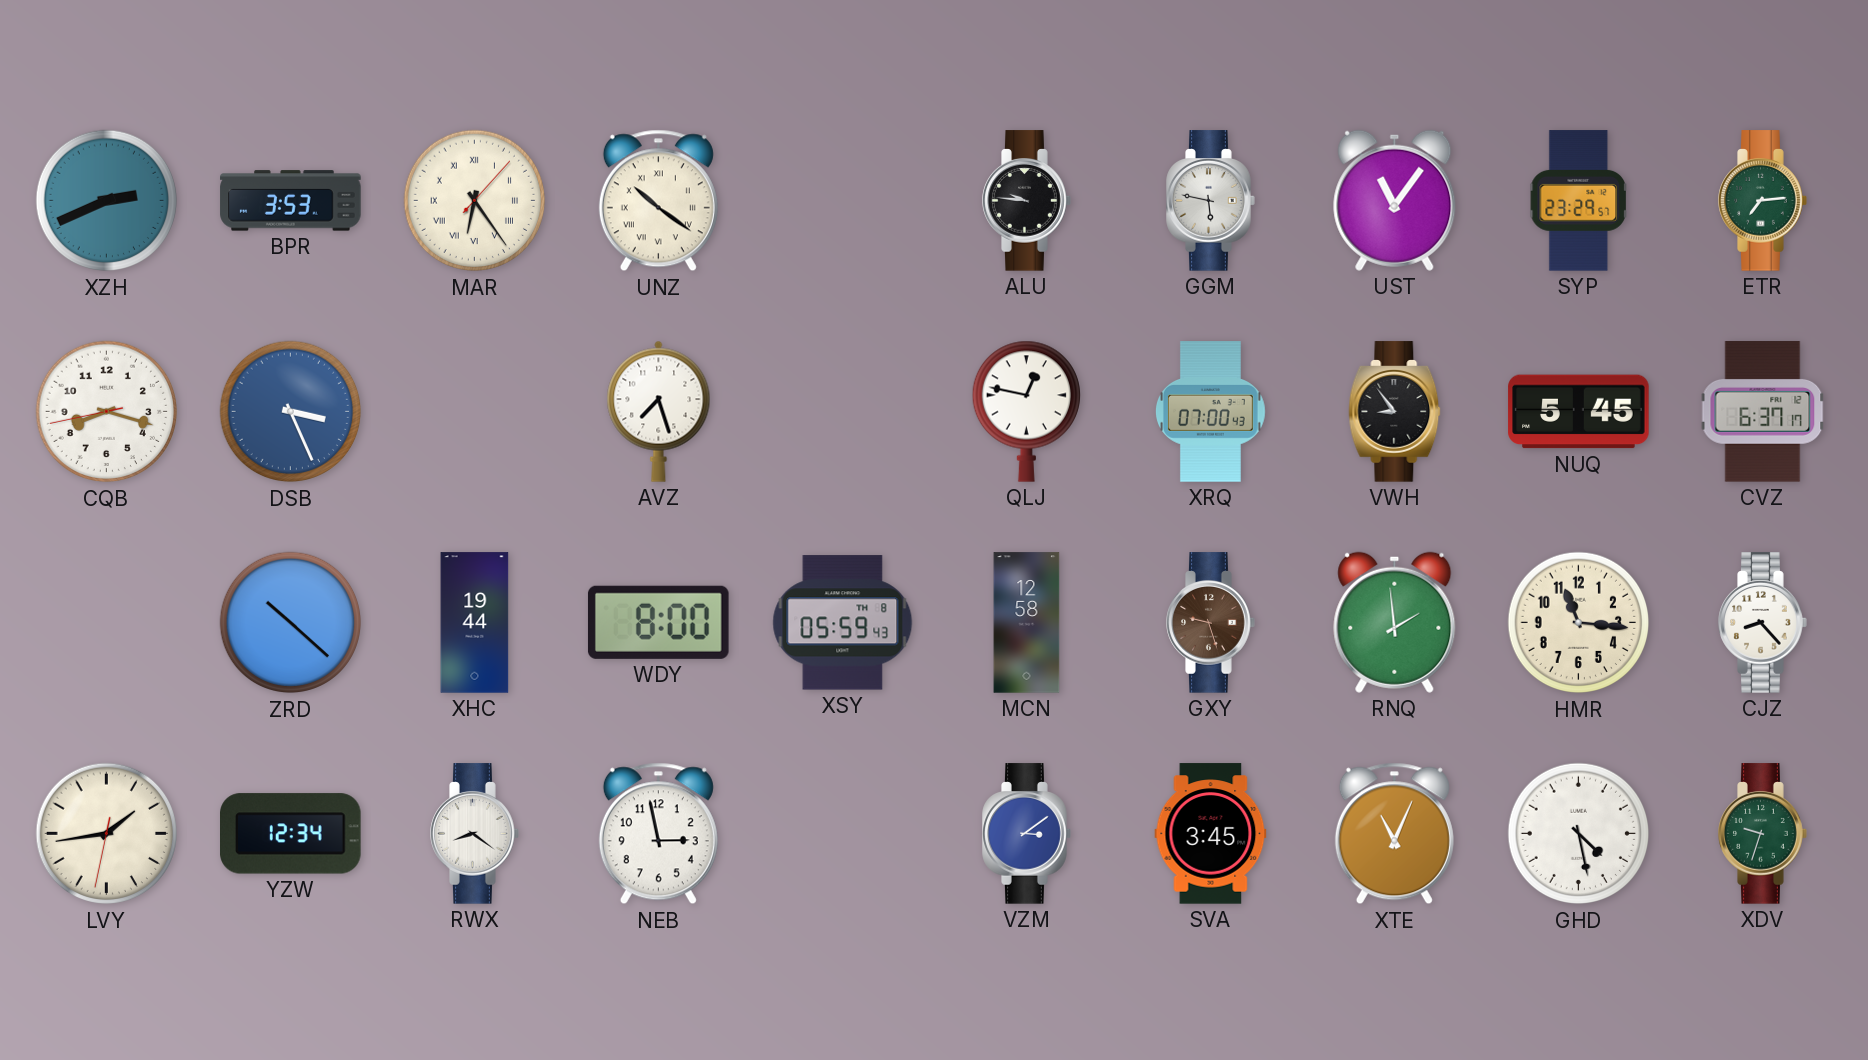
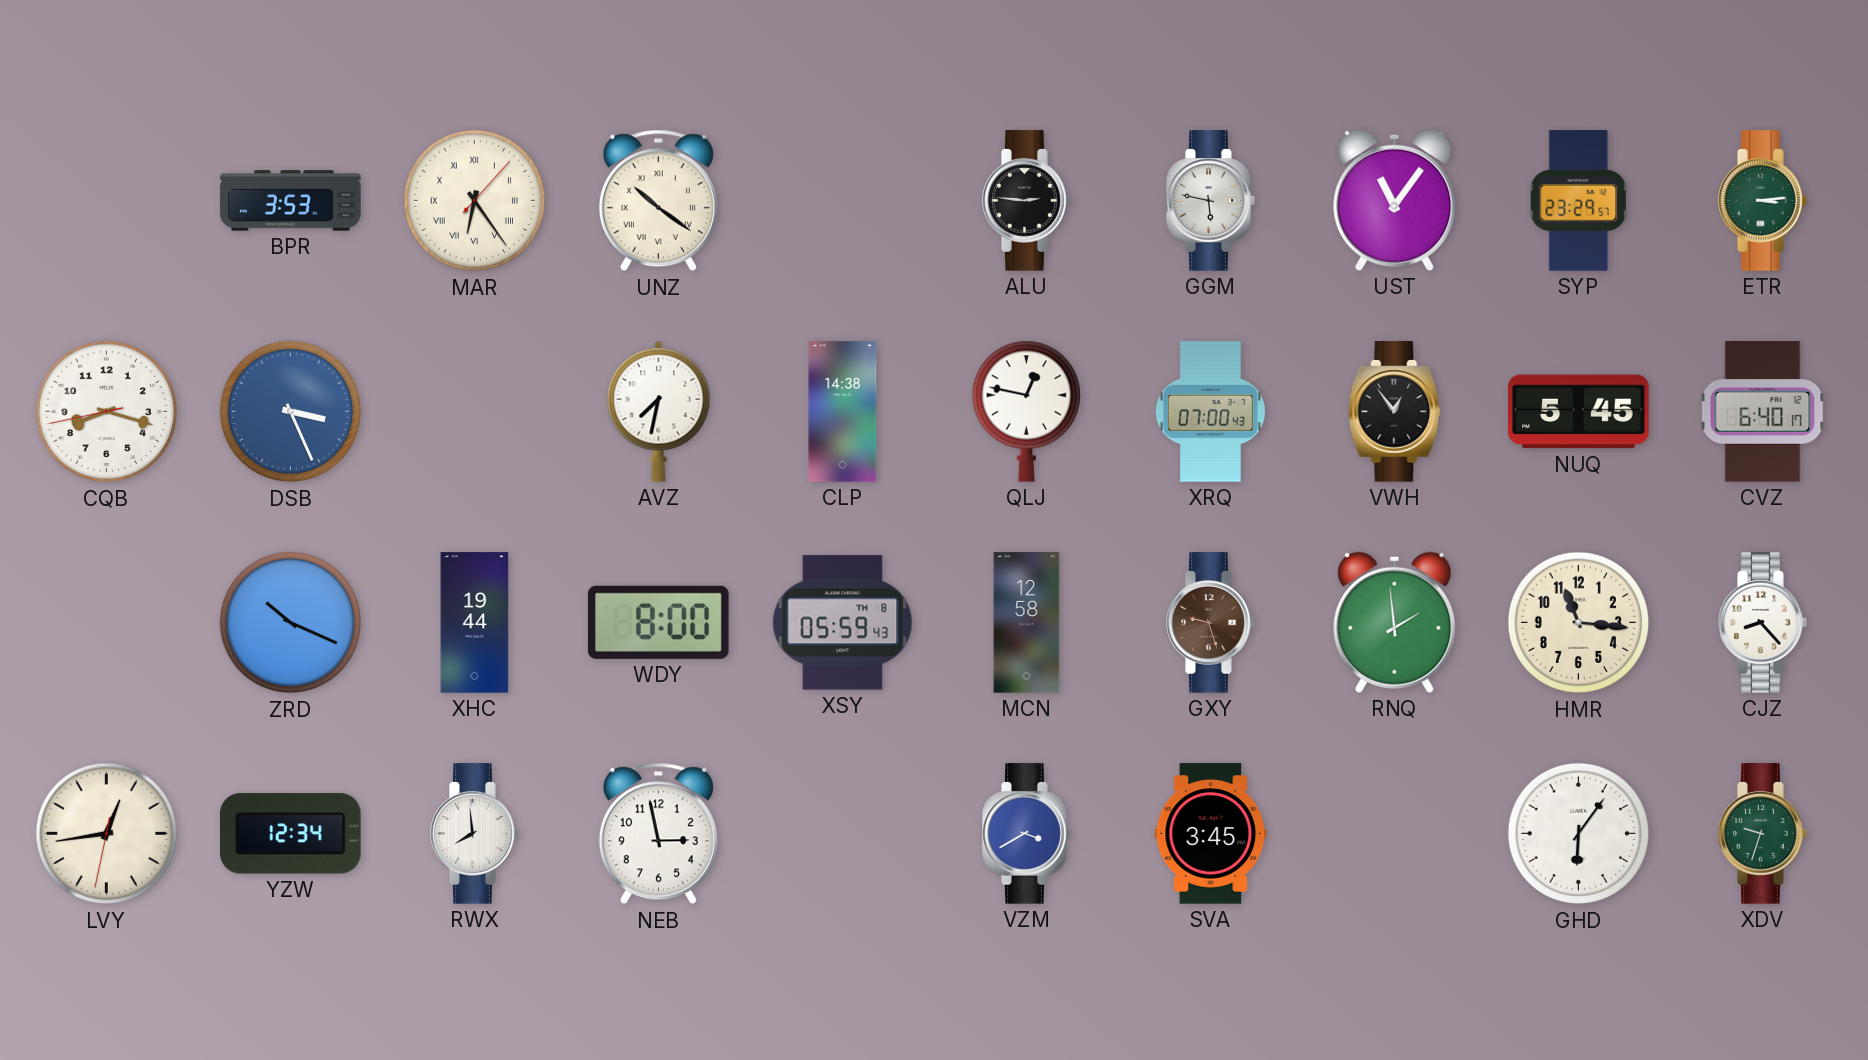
XZH: 2:41 -> none (107, 201)
ALU: 9:46 -> 2:46 (1027, 201)
ETR: 7:14 -> 3:14 (1763, 201)
AVZ: 7:27 -> 7:32 (659, 411)
CLP: none -> 14:38 (843, 412)
VWH: 8:54 -> 12:54 (1395, 412)
CVZ: 6:37 -> 6:40 (1763, 412)
ZRD: 10:22 -> 10:19 (291, 623)
LVY: 1:43 -> 12:43 (107, 834)
RWX: 8:21 -> 7:59 (475, 834)
VZM: 3:09 -> 3:40 (1027, 834)
XTE: 11:04 -> none (1394, 834)
GHD: 4:28 -> 6:06 (1579, 834)
